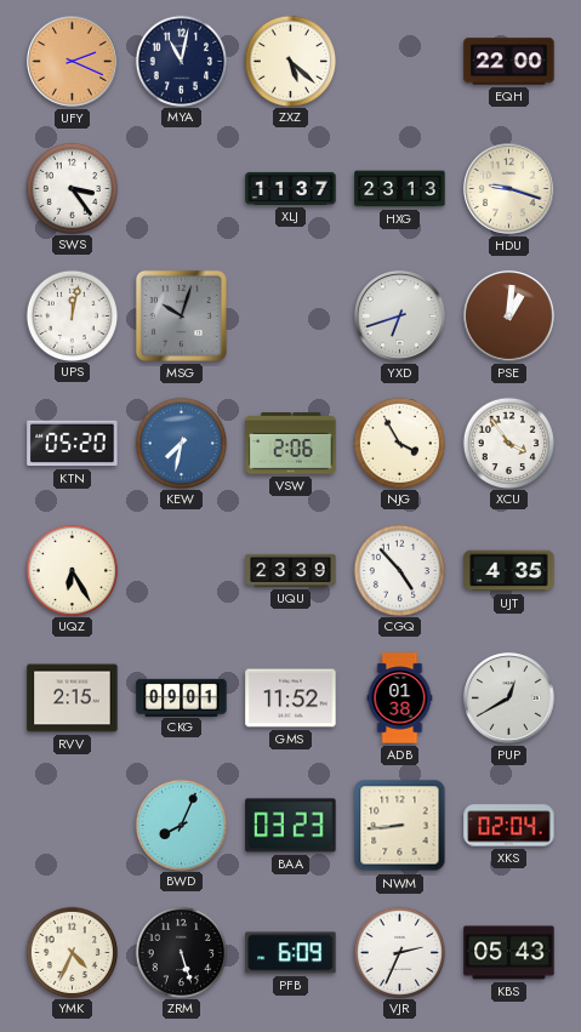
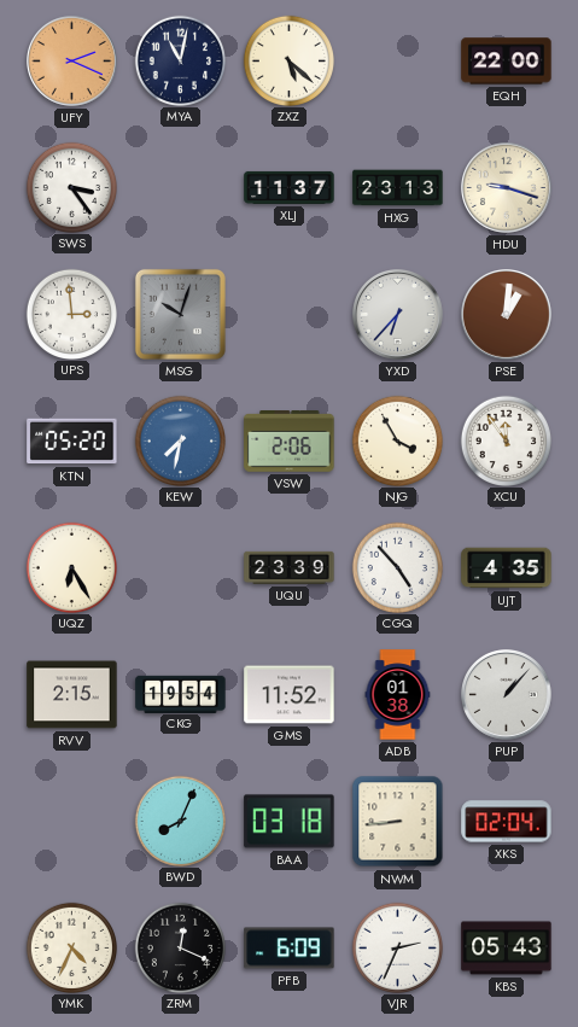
UPS: 12:02 -> 2:59 (71, 314)
YXD: 6:42 -> 6:37 (398, 315)
XCU: 3:54 -> 11:54 (506, 440)
CKG: 09:01 -> 19:54 (181, 694)
PUP: 12:40 -> 1:07 (507, 695)
BAA: 03:23 -> 03:18 (290, 822)
ZRM: 5:27 -> 12:19 (180, 947)
